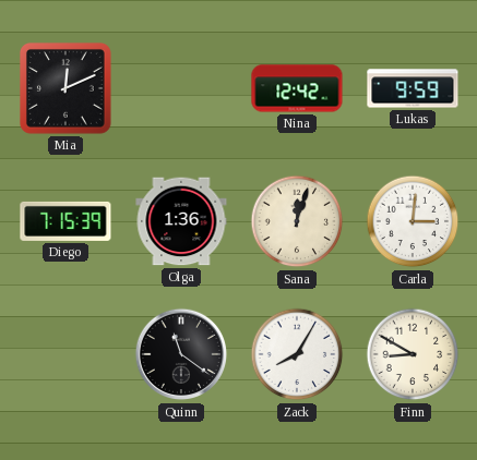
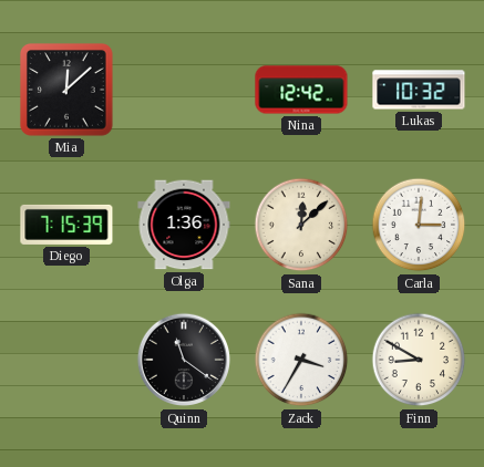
Mia: 12:11 -> 12:08 (68, 91)
Lukas: 9:59 -> 10:32 (419, 90)
Sana: 12:03 -> 12:08 (301, 225)
Zack: 8:05 -> 3:35 (301, 360)
